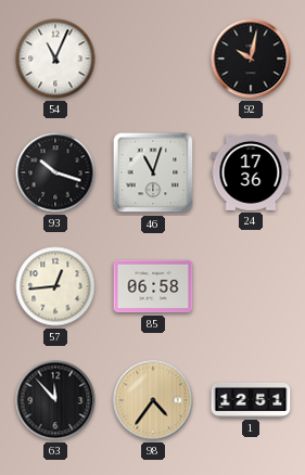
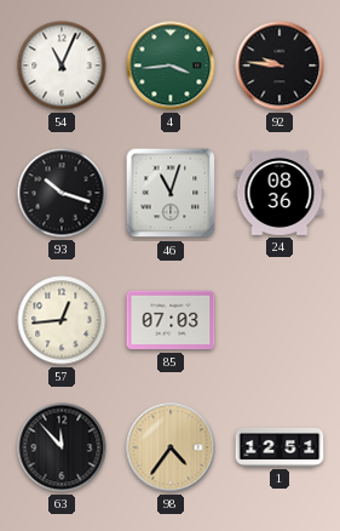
4: none -> 3:44 (171, 65)
92: 10:02 -> 9:46 (280, 65)
24: 17:36 -> 08:36 (280, 193)
85: 06:58 -> 07:03 (171, 320)
